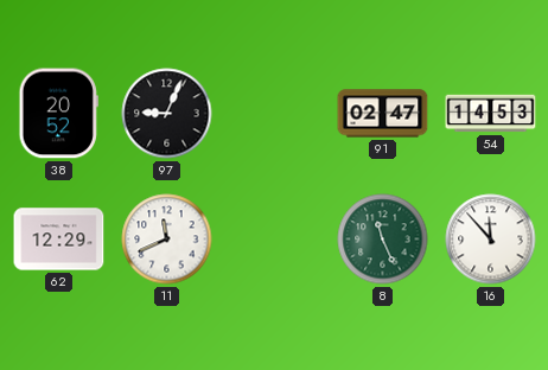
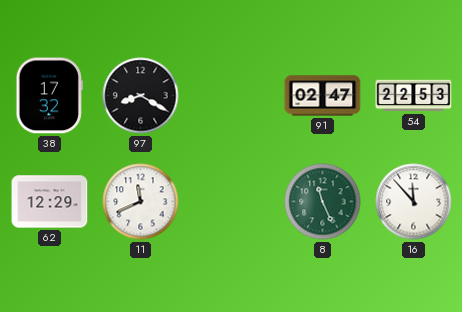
38: 20:52 -> 17:32 (49, 96)
97: 9:04 -> 8:20 (141, 96)
54: 14:53 -> 22:53 (414, 96)
